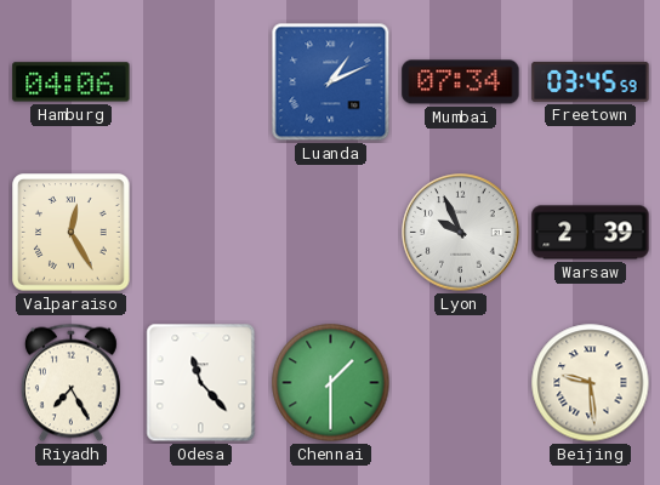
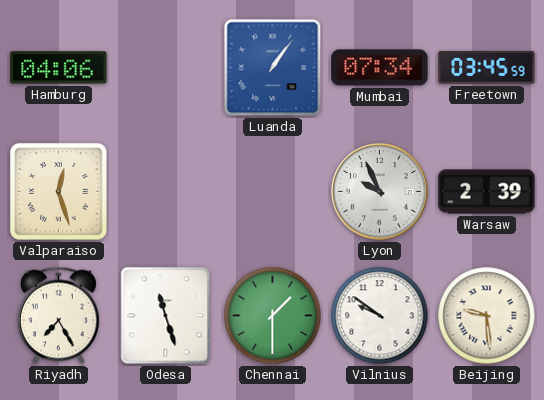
Luanda: 1:11 -> 1:06 (273, 68)
Valparaiso: 12:25 -> 12:27 (59, 192)
Odesa: 11:23 -> 11:27 (166, 316)
Vilnius: none -> 9:51 (380, 316)
